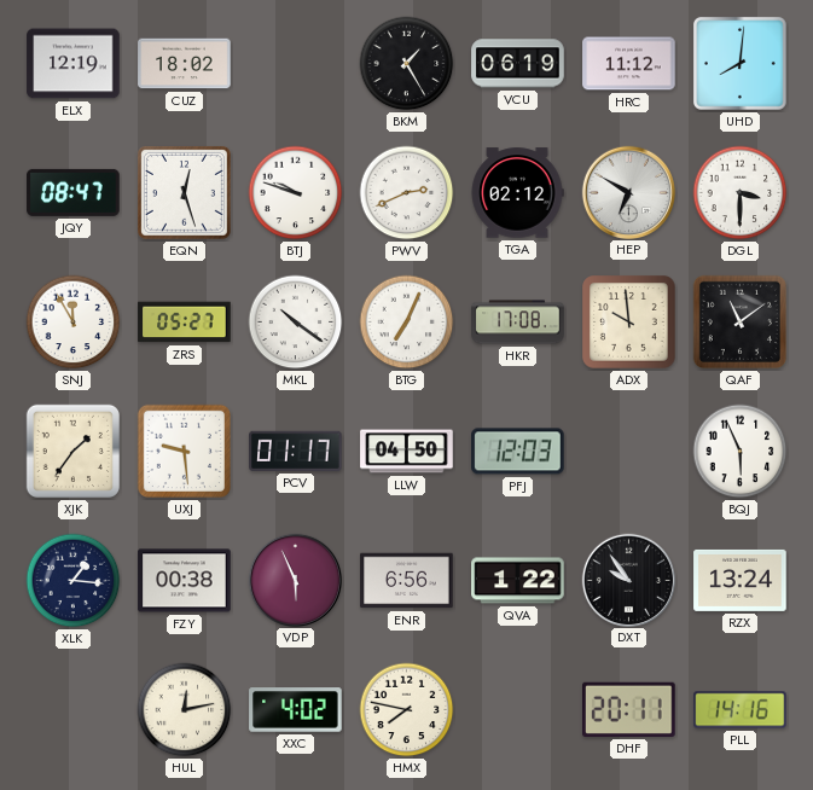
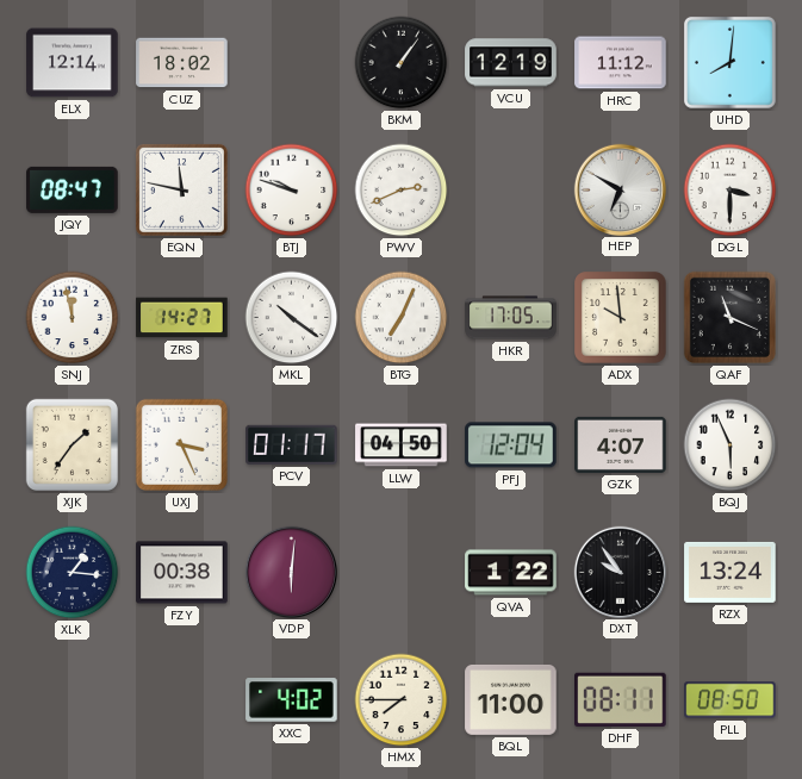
ELX: 12:19 -> 12:14 (73, 63)
BKM: 1:25 -> 1:06 (402, 63)
VCU: 06:19 -> 12:19 (511, 63)
EQN: 12:27 -> 11:47 (181, 189)
TGA: 02:12 -> none (517, 193)
SNJ: 11:55 -> 11:58 (73, 318)
ZRS: 05:27 -> 14:27 (182, 318)
HKR: 17:08 -> 17:05 (511, 318)
QAF: 11:09 -> 11:19 (729, 317)
UXJ: 9:29 -> 3:26 (181, 444)
PFJ: 12:03 -> 12:04 (511, 445)
GZK: none -> 4:07 (621, 444)
VDP: 5:56 -> 6:01 (291, 572)
ENR: 6:56 -> none (407, 581)
HUL: 12:13 -> none (185, 710)
HMX: 7:47 -> 7:45 (402, 700)
BQL: none -> 11:00 (511, 699)
DHF: 20:11 -> 08:11 (621, 699)
PLL: 14:16 -> 08:50 (730, 700)
